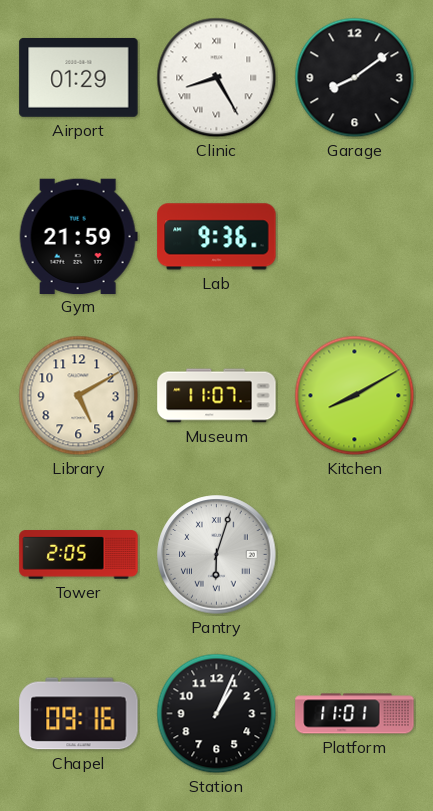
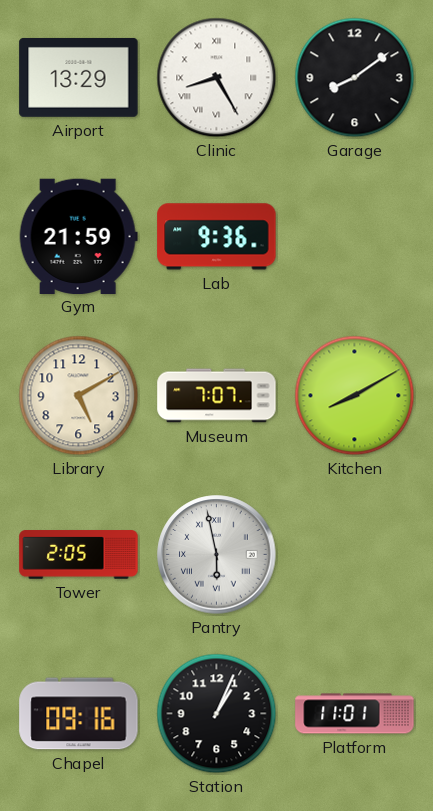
Airport: 01:29 -> 13:29 (79, 77)
Museum: 11:07 -> 7:07 (217, 396)
Pantry: 6:03 -> 5:58 (217, 555)
